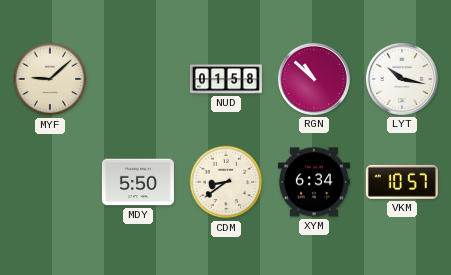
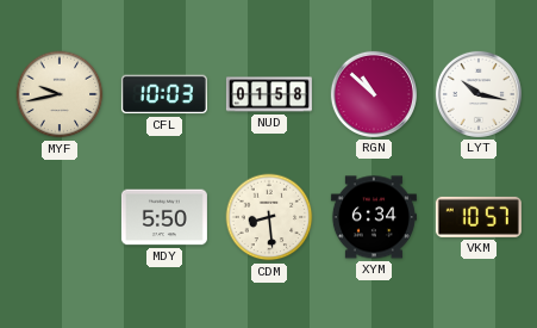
MYF: 9:08 -> 9:43 (60, 94)
CFL: none -> 10:03 (164, 94)
CDM: 8:39 -> 8:29 (269, 217)
